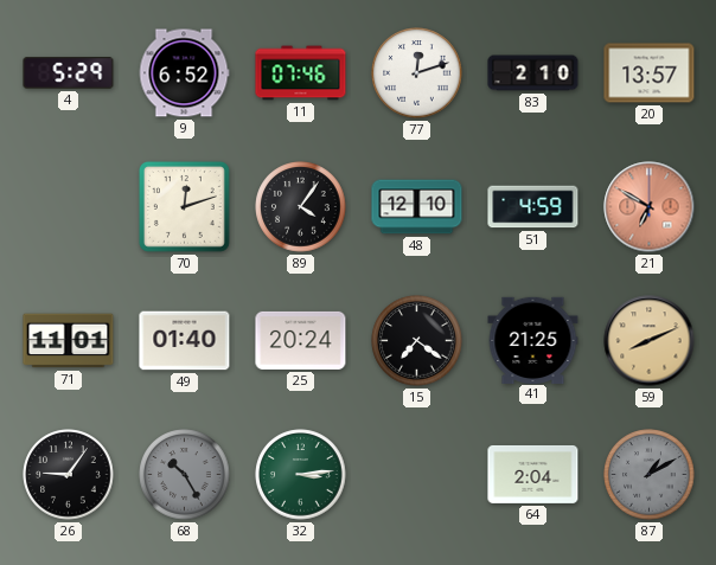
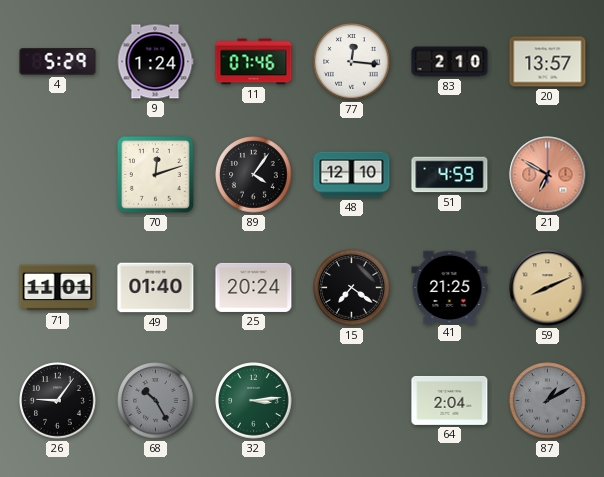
9: 6:52 -> 1:24 (155, 62)
77: 12:12 -> 12:16 (352, 62)
